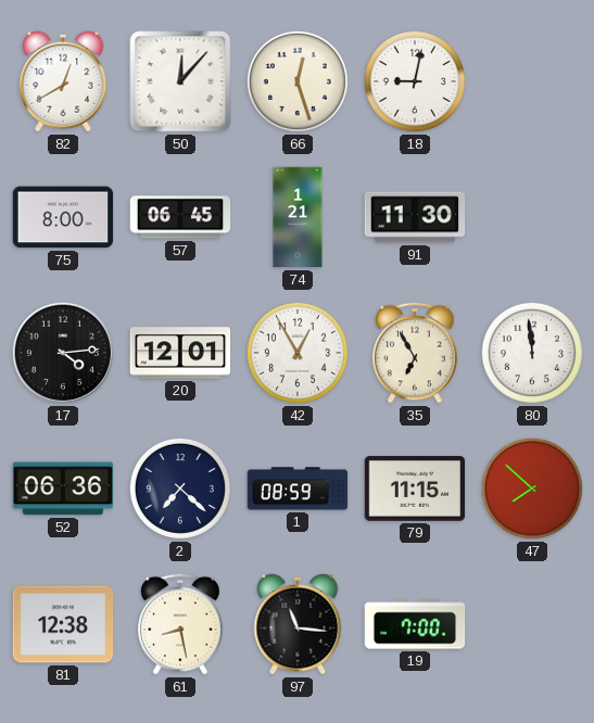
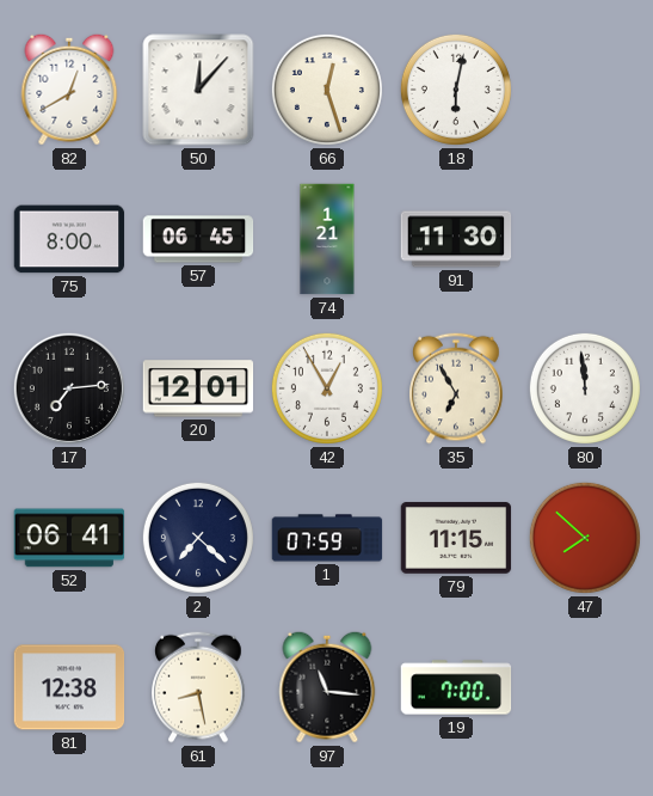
18: 9:02 -> 6:02 (456, 90)
17: 4:14 -> 7:14 (69, 388)
52: 06:36 -> 06:41 (69, 538)
1: 08:59 -> 07:59 (327, 538)
